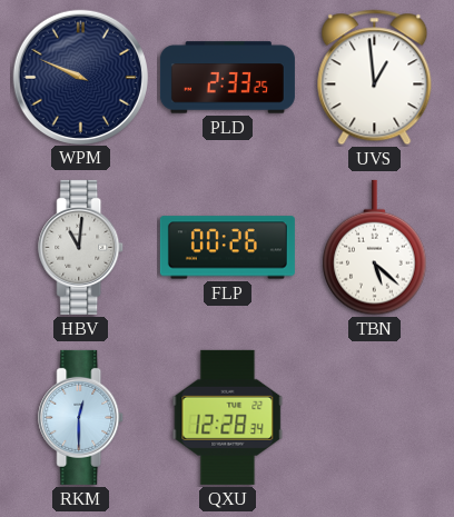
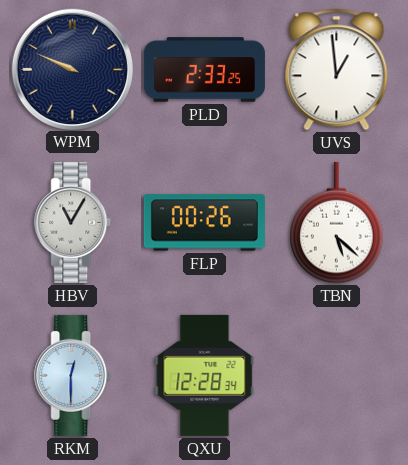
HBV: 11:01 -> 11:05 (73, 222)
